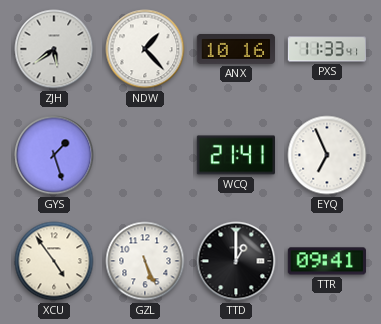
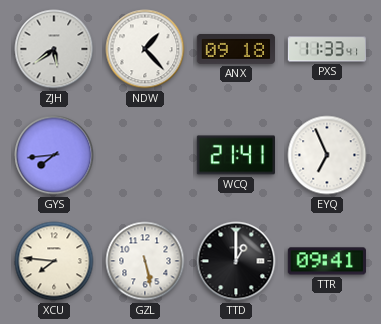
ANX: 10:16 -> 09:18 (235, 49)
GYS: 1:27 -> 7:44 (54, 155)
XCU: 4:54 -> 7:46 (54, 261)
GZL: 5:26 -> 5:28 (145, 261)
